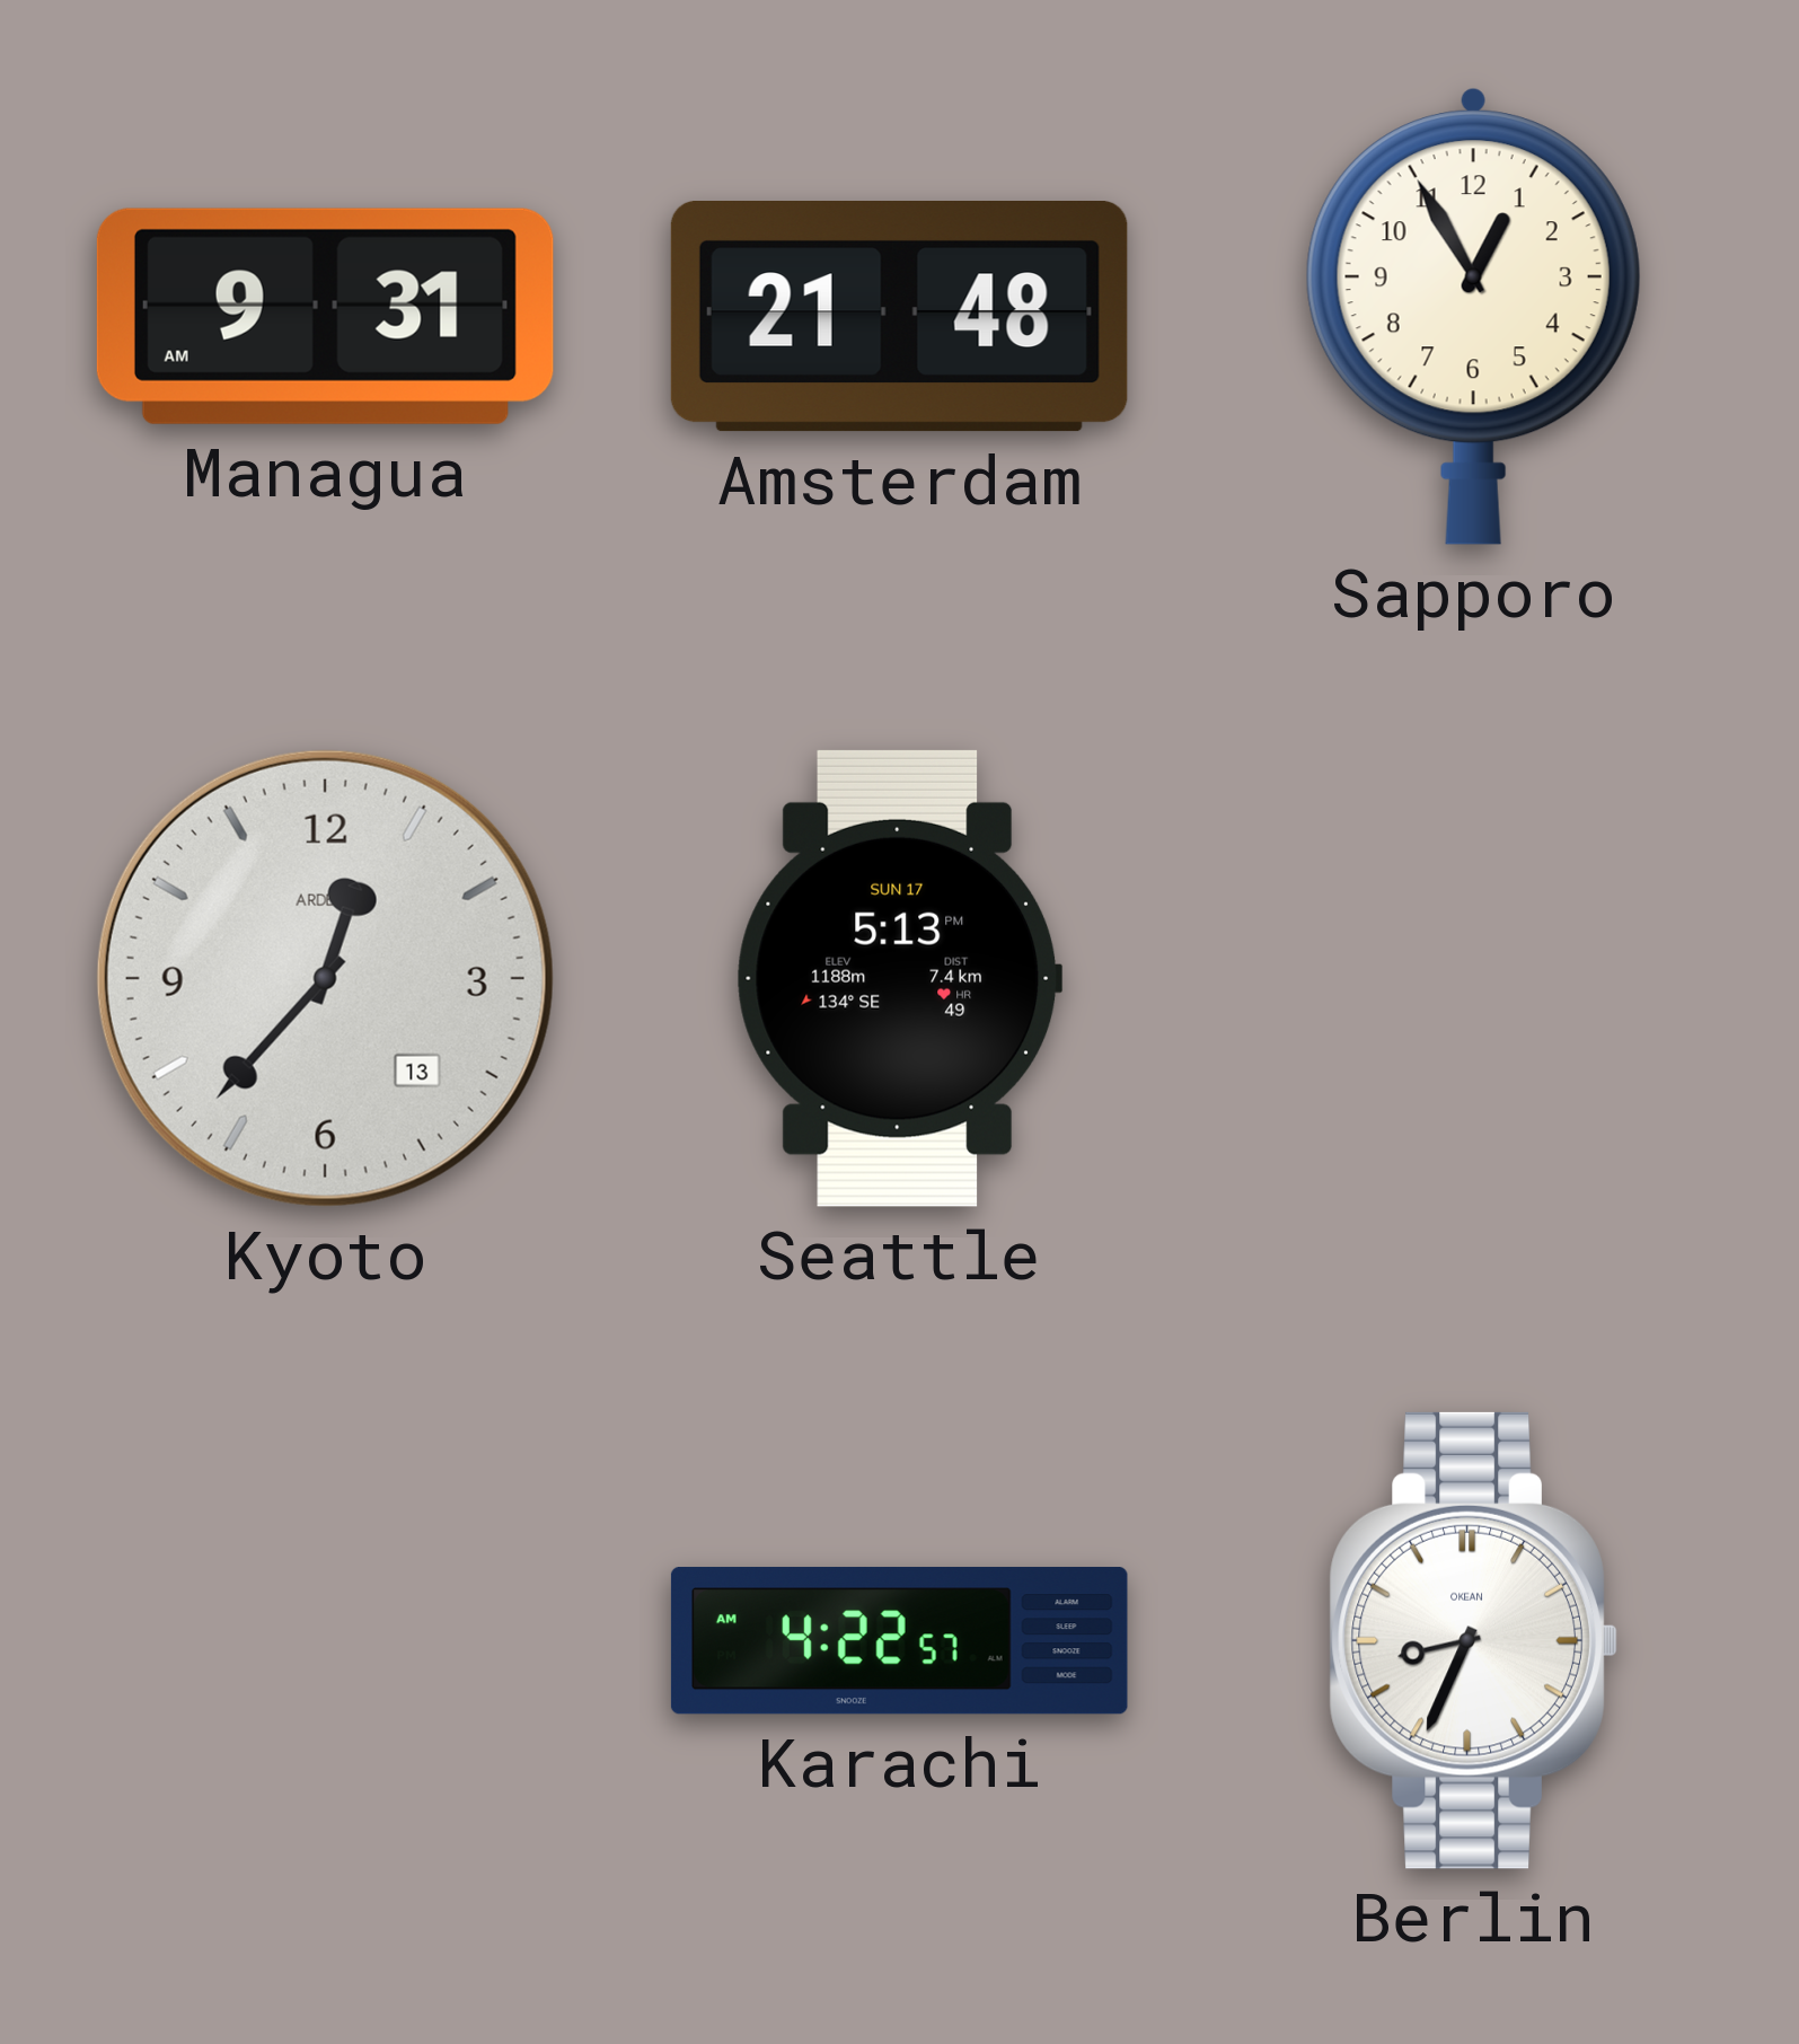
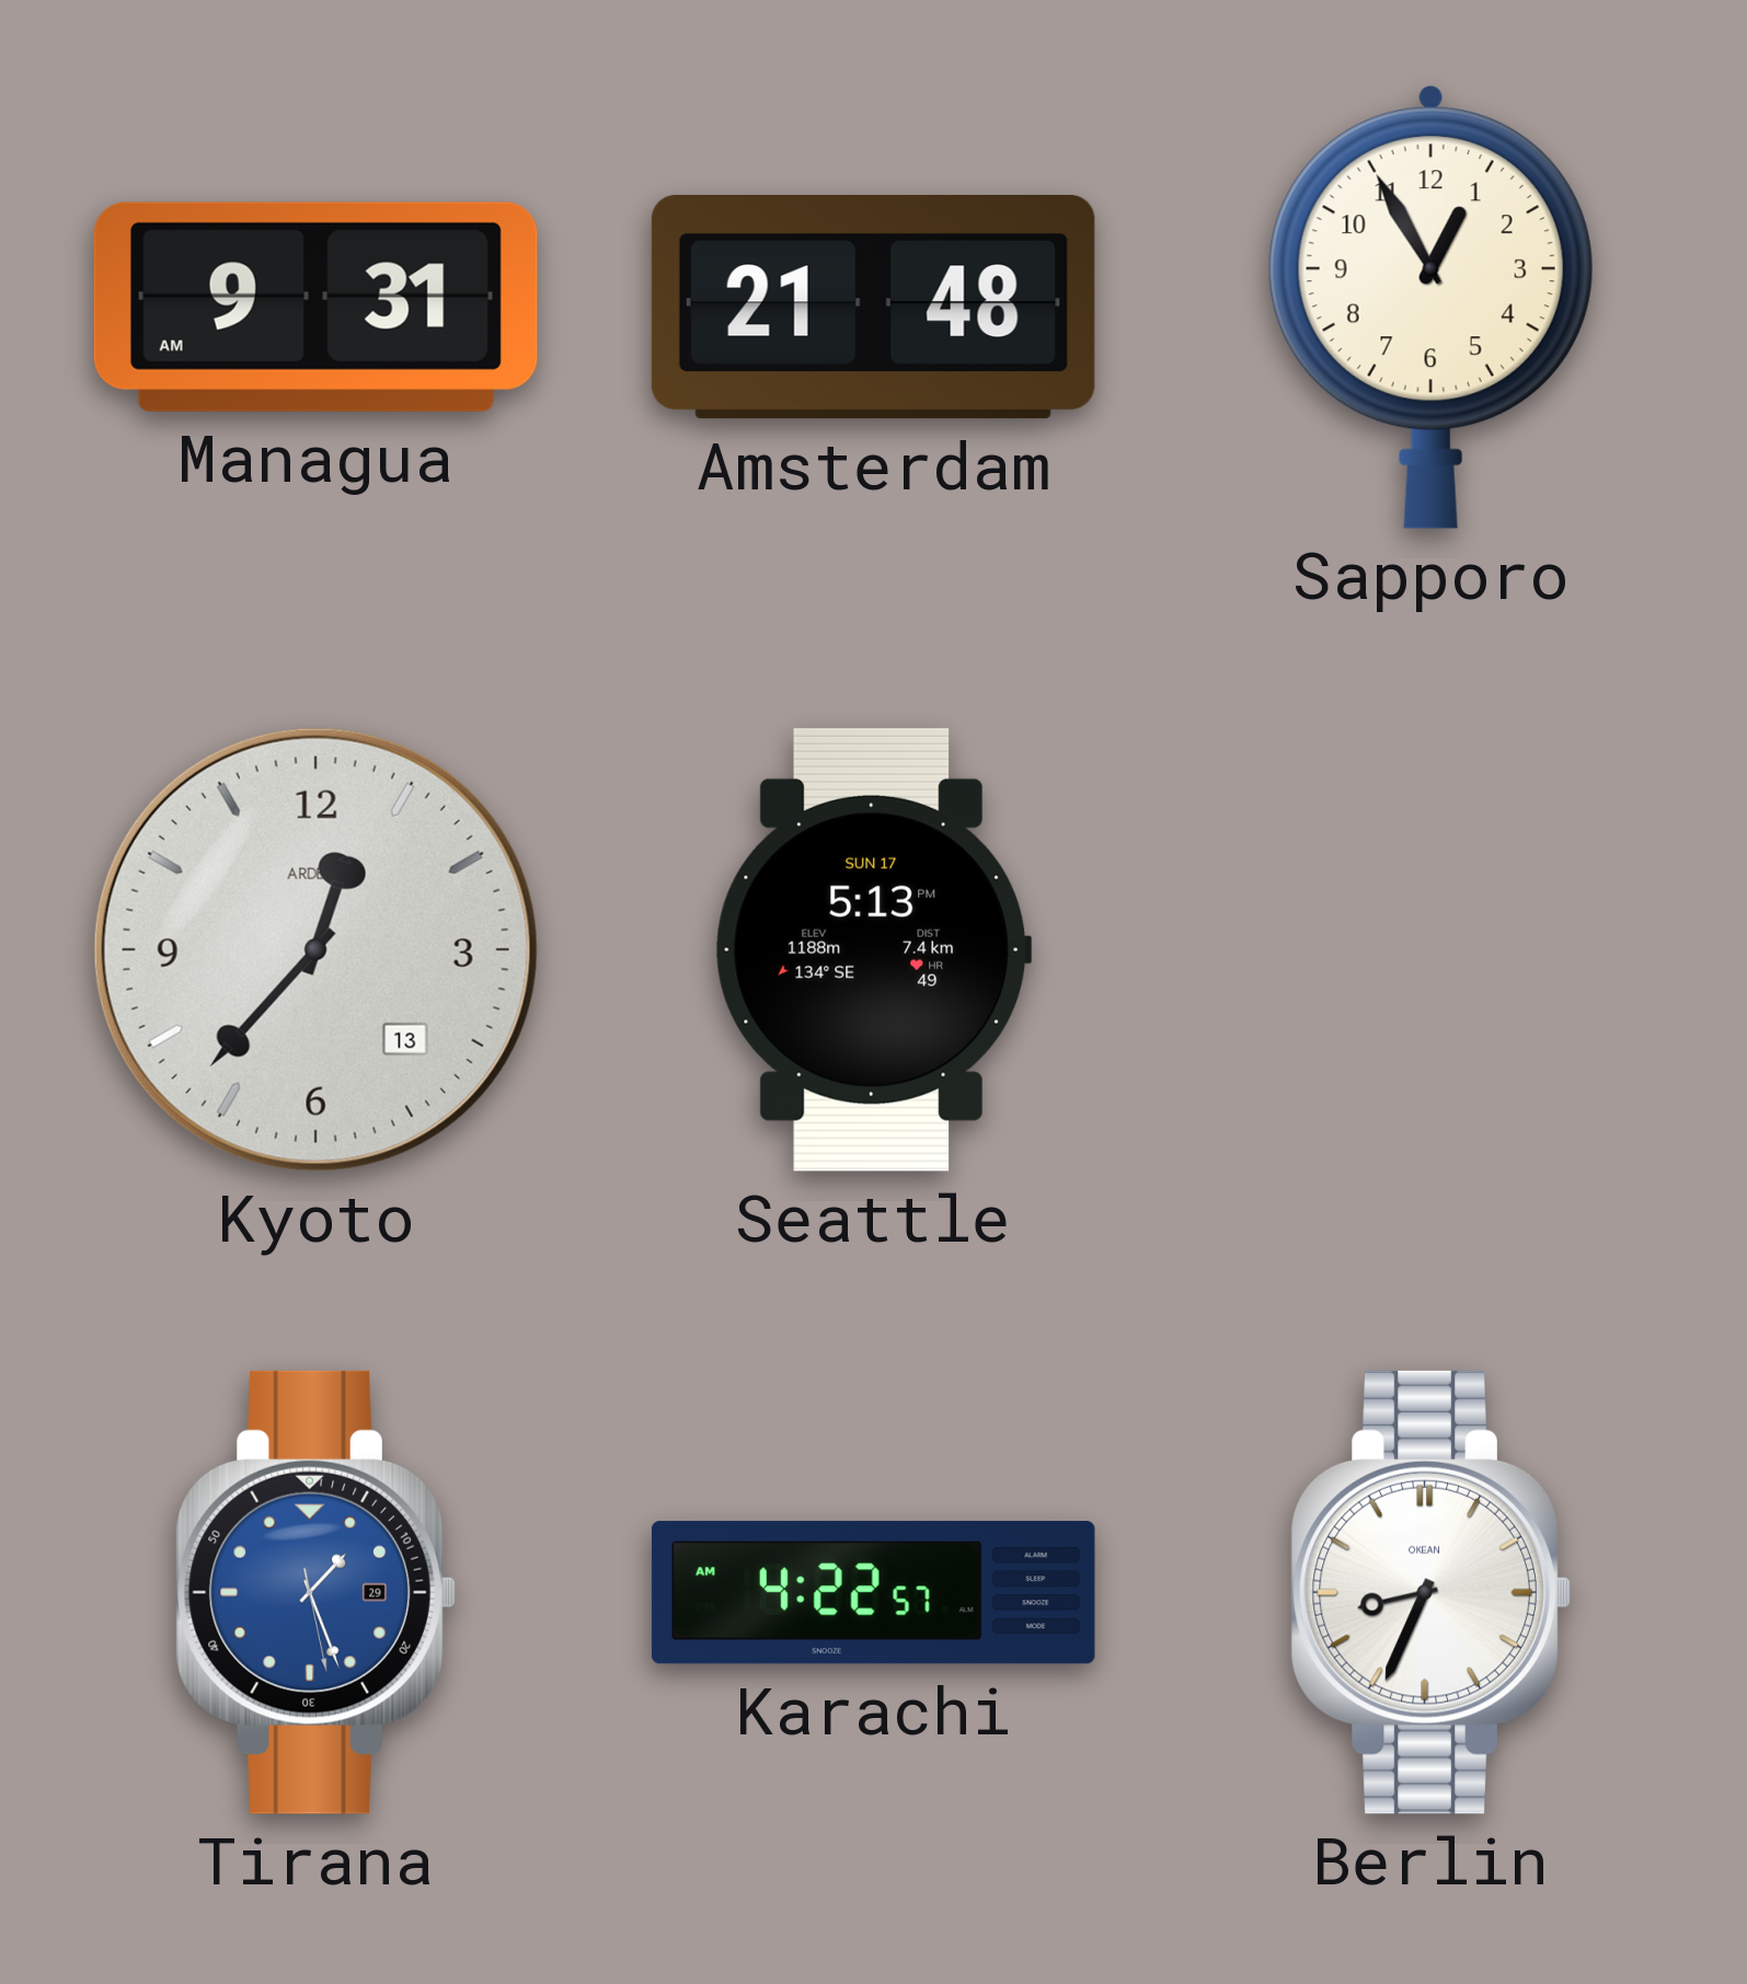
Tirana: none -> 1:26 (315, 1592)
